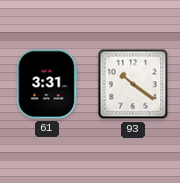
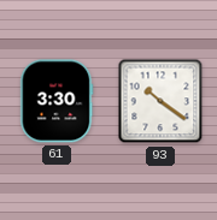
61: 3:31 -> 3:30 (57, 101)
